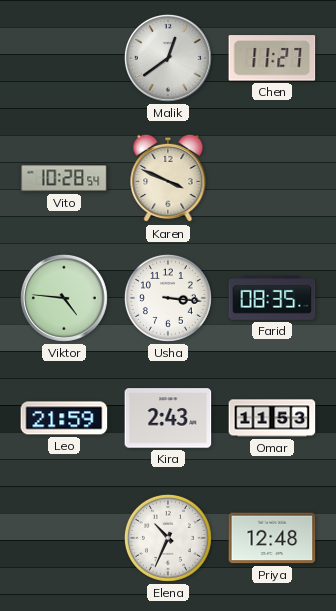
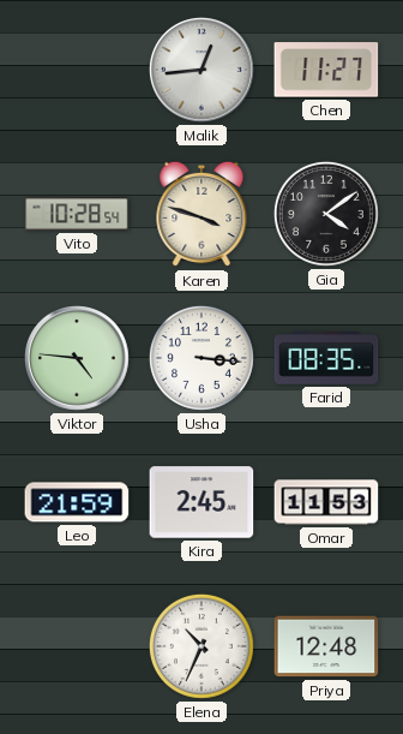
Malik: 12:39 -> 12:44 (201, 70)
Karen: 3:49 -> 3:48 (201, 214)
Gia: none -> 4:09 (326, 214)
Kira: 2:43 -> 2:45 (201, 502)
